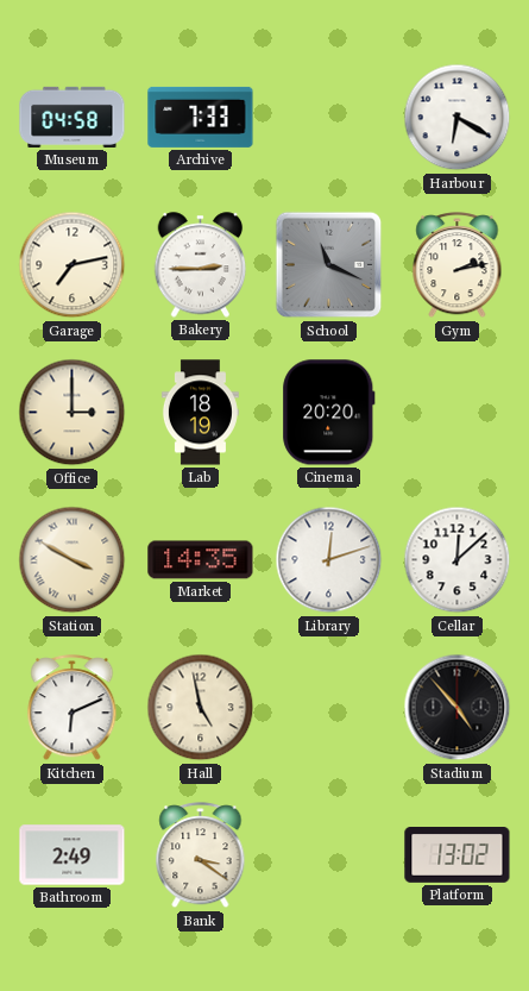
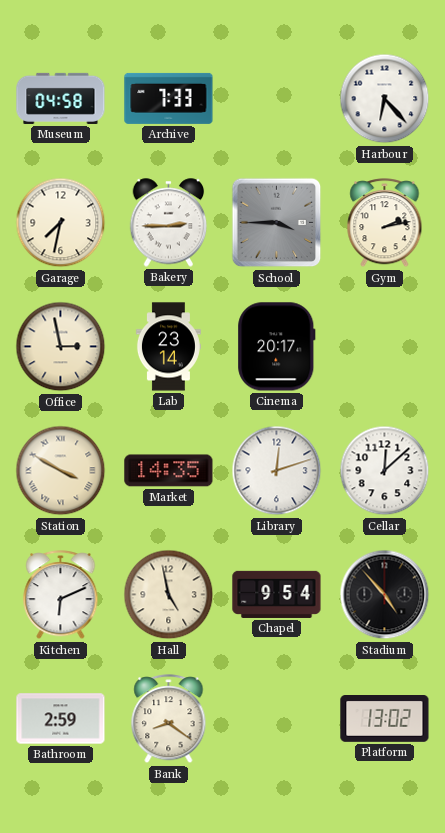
Harbour: 6:20 -> 6:23 (385, 99)
Garage: 7:13 -> 7:32 (61, 223)
School: 11:19 -> 3:45 (277, 223)
Office: 3:00 -> 2:58 (61, 347)
Lab: 18:19 -> 23:14 (168, 347)
Cinema: 20:20 -> 20:17 (277, 347)
Chapel: none -> 9:54 (277, 594)
Bathroom: 2:49 -> 2:59 (61, 719)
Bank: 3:21 -> 8:21 (169, 719)
